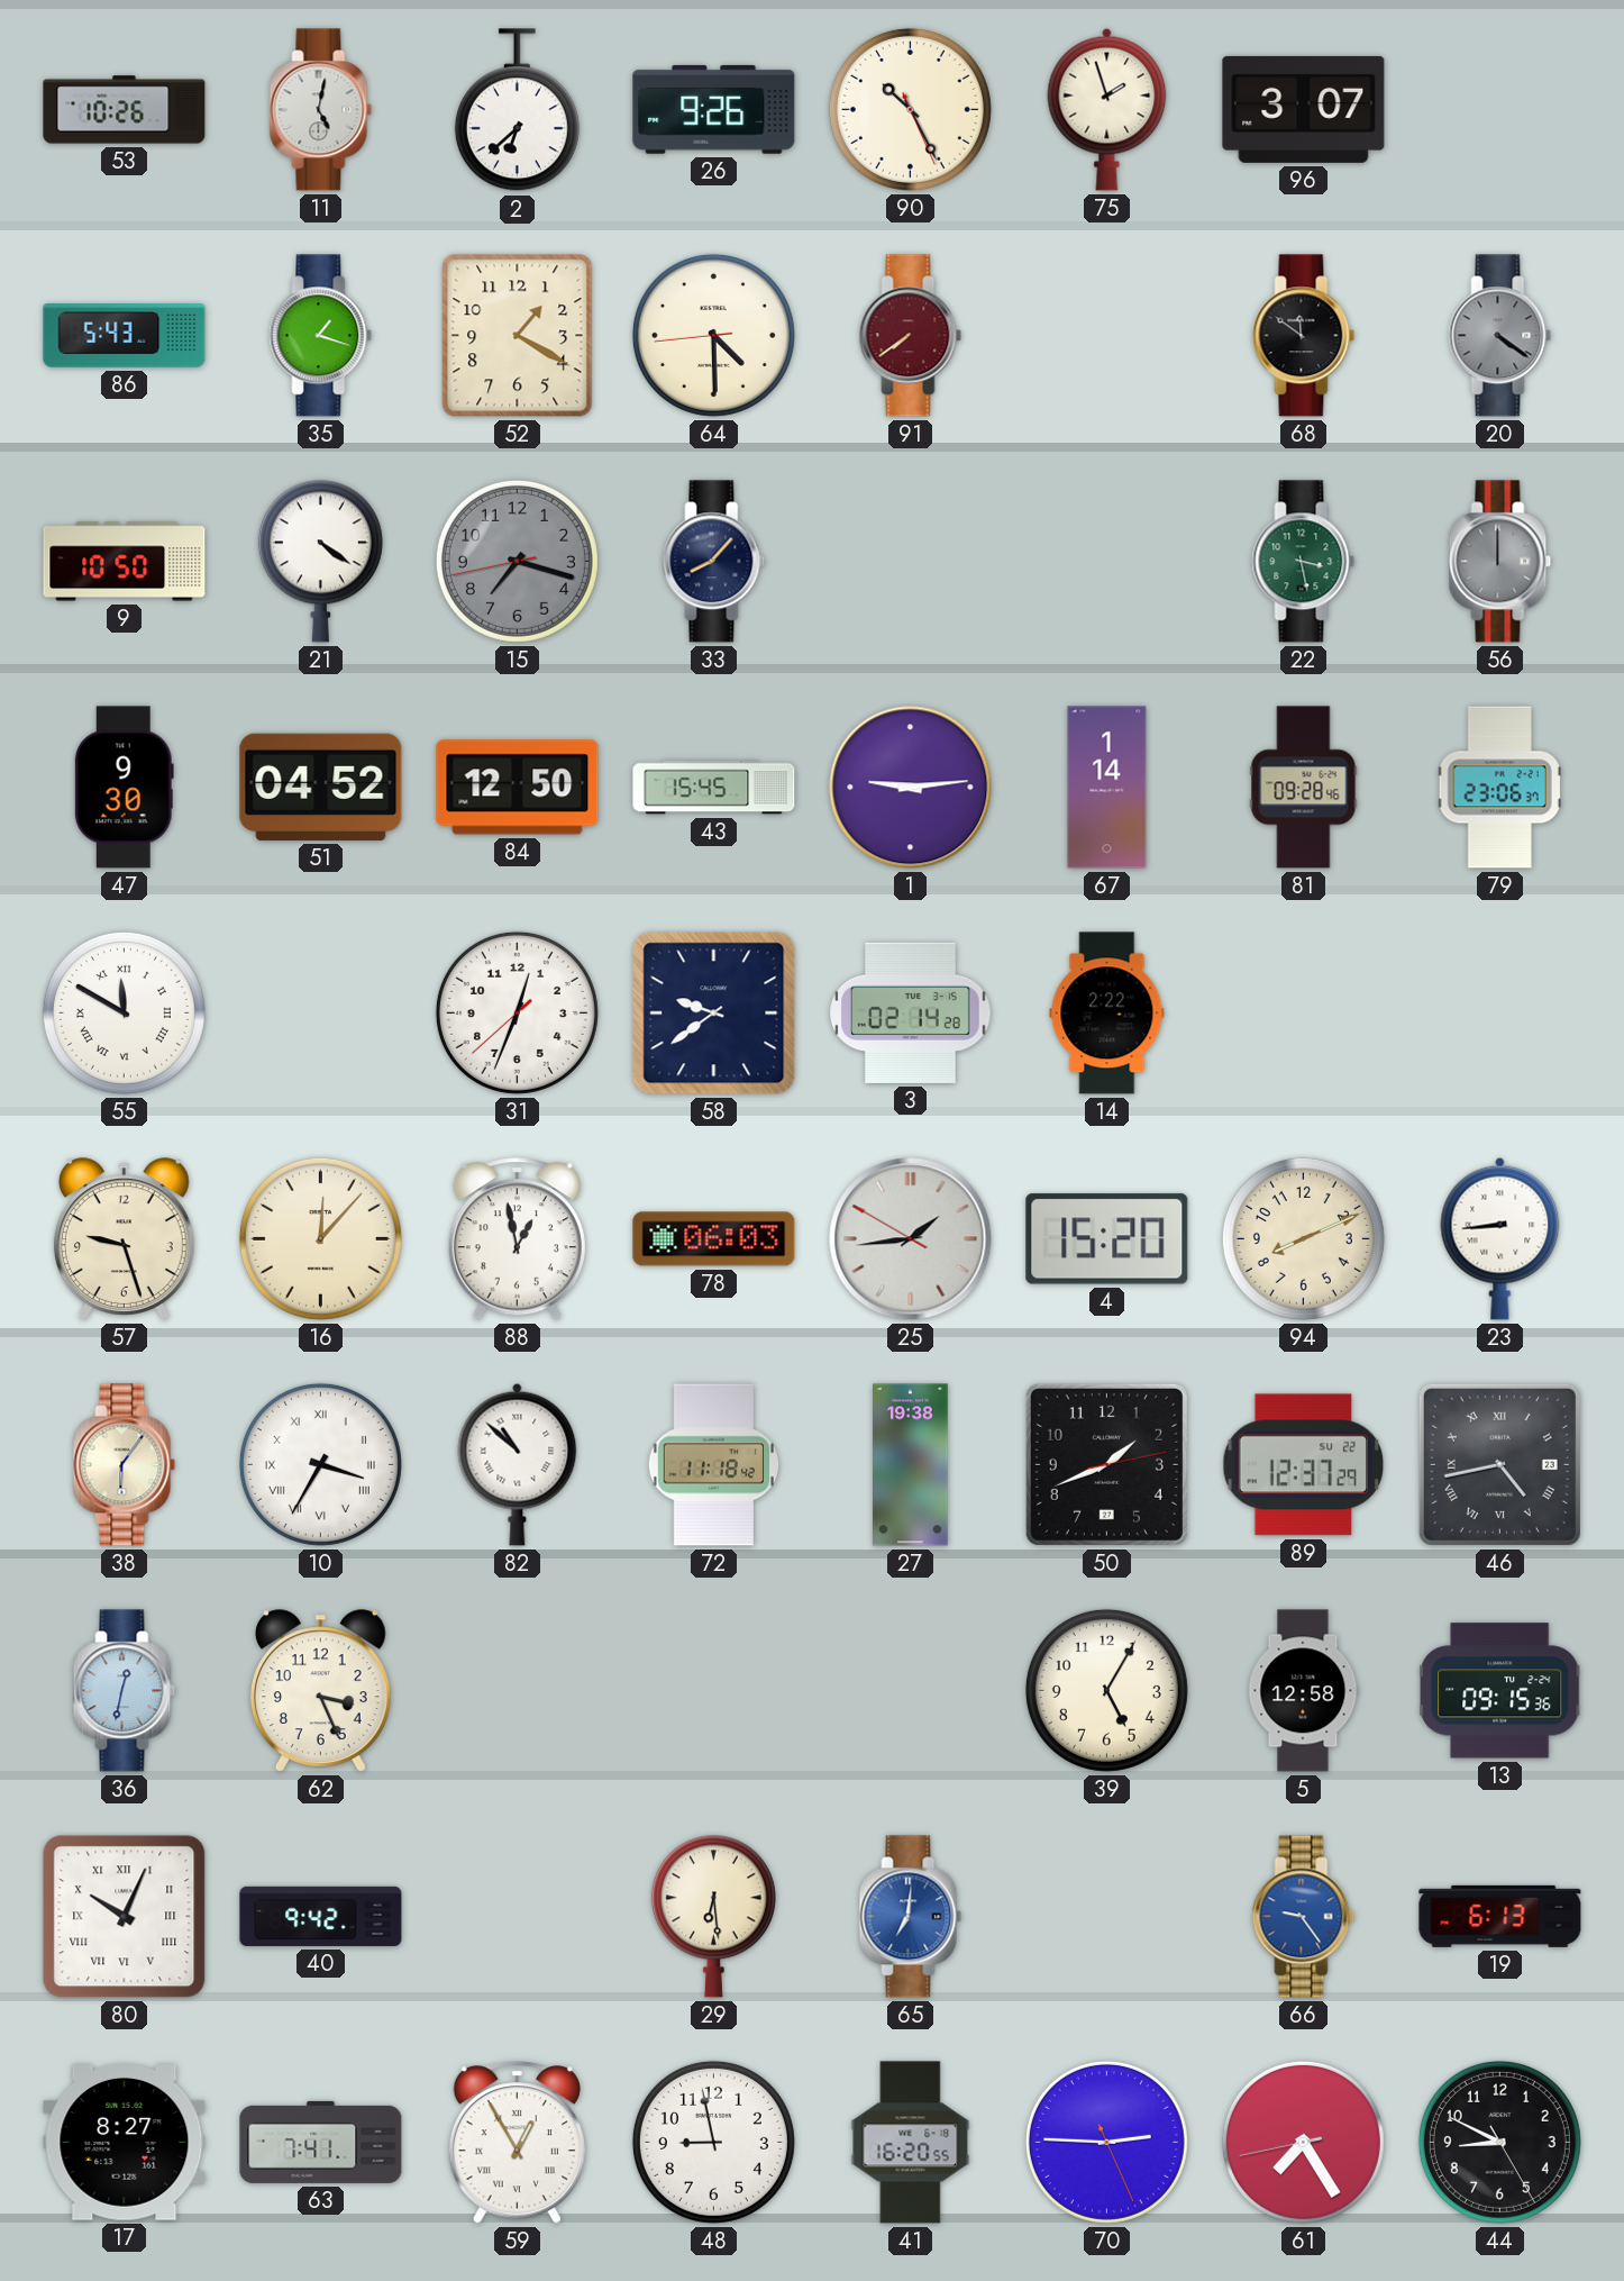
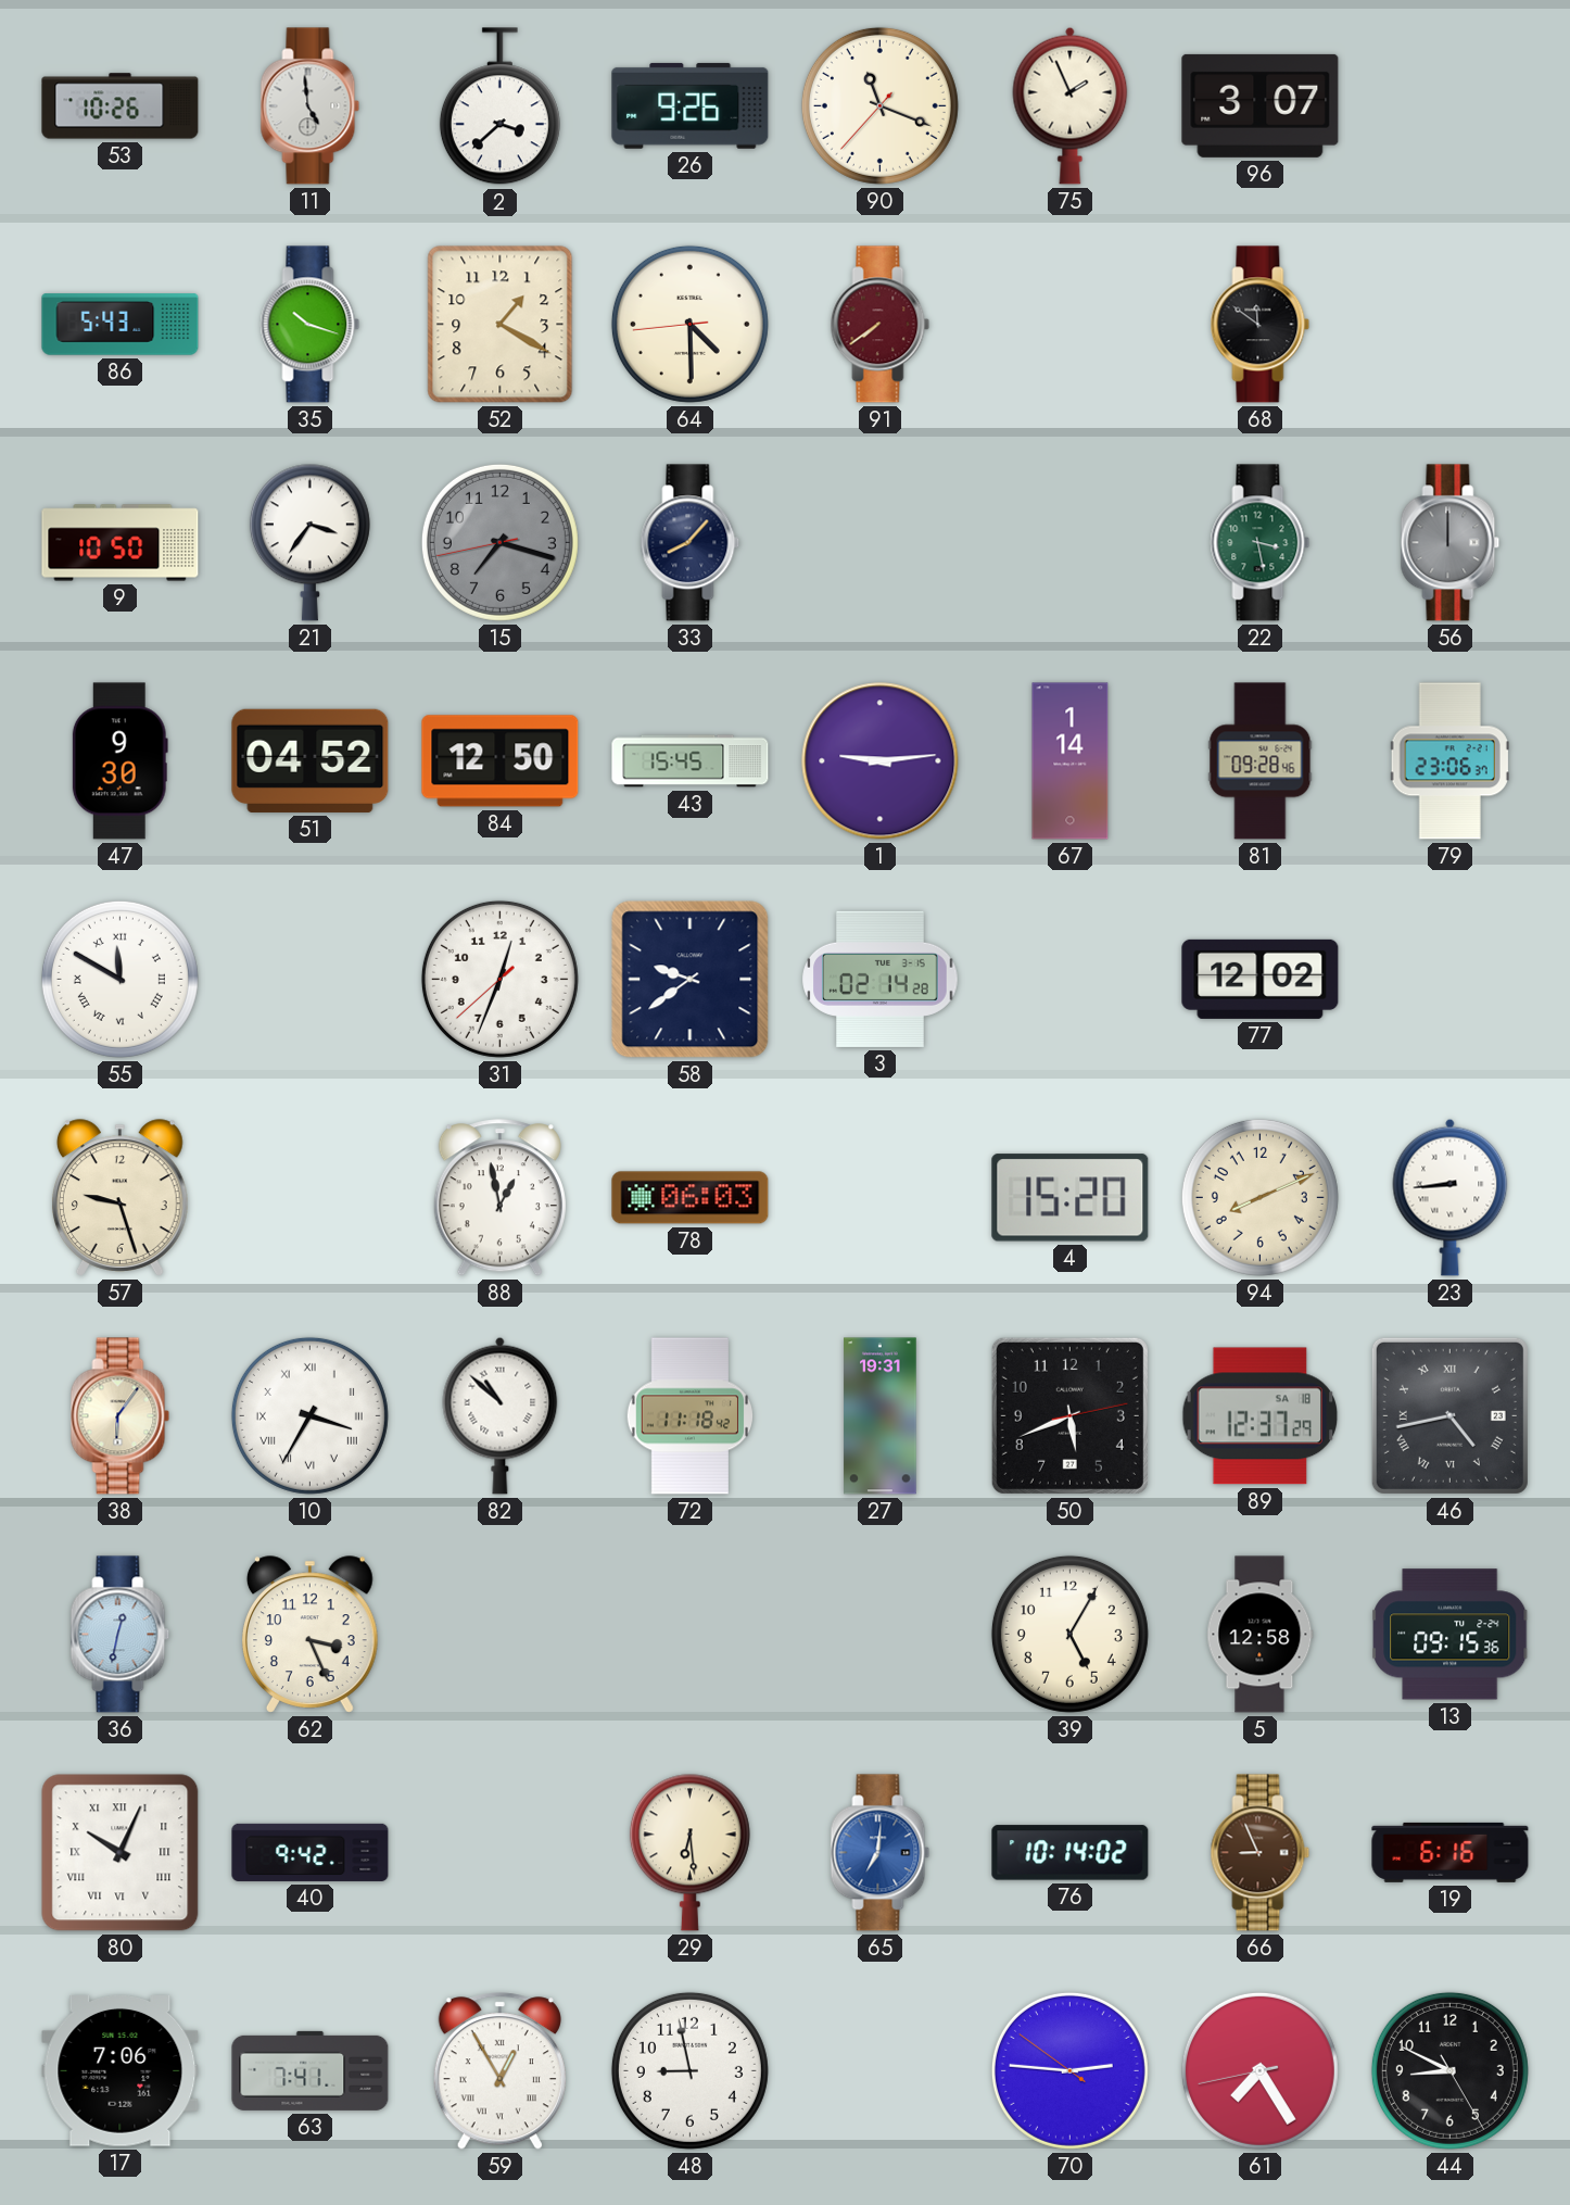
11: 5:02 -> 4:59 (311, 106)
2: 6:38 -> 3:38 (499, 106)
90: 10:25 -> 11:18 (879, 105)
75: 1:57 -> 1:56 (1071, 105)
35: 1:18 -> 10:18 (311, 325)
20: 4:21 -> none (1500, 336)
21: 4:21 -> 3:36 (309, 542)
14: 2:22 -> none (1107, 1014)
77: none -> 12:02 (1261, 979)
16: 12:07 -> none (320, 1238)
25: 1:43 -> none (911, 1239)
27: 19:38 -> 19:31 (881, 1416)
50: 1:41 -> 5:41 (1069, 1415)
89 date: SU 22 -> SA 18 (1261, 1416)
76: none -> 10:14 (1071, 1853)
66: 9:24 -> 8:56 (1261, 1853)
66 dial: blue -> brown (1261, 1853)
19: 6:13 -> 6:16 (1451, 1852)
17: 8:27 -> 7:06 (121, 2071)
41: 16:20 -> none (911, 2143)
70: 2:45:26 -> 2:45:51 (1069, 2070)
